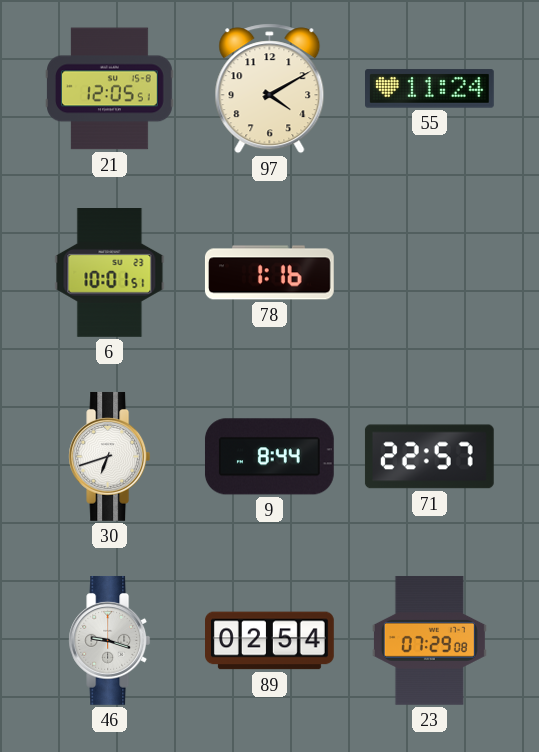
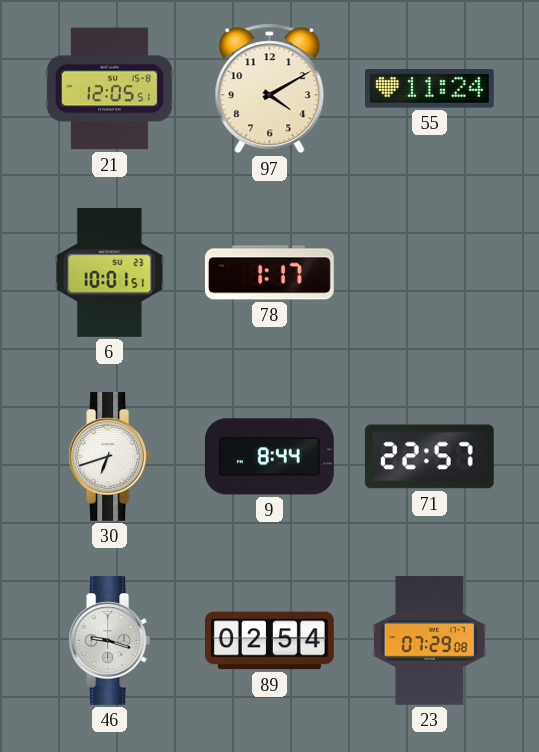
78: 1:16 -> 1:17 (269, 273)
